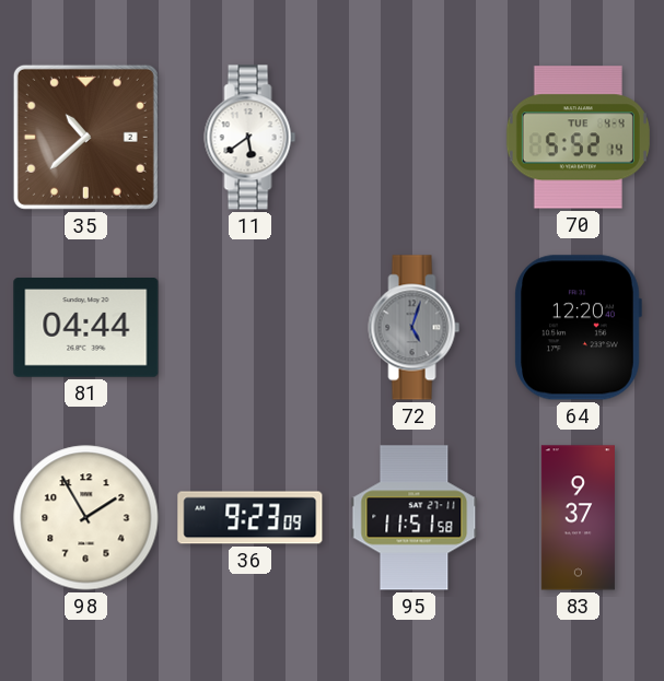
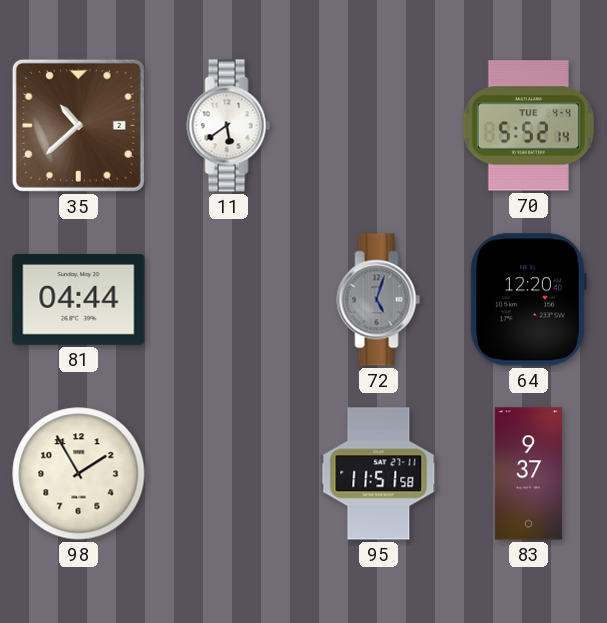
36: 9:23 -> none (251, 518)
